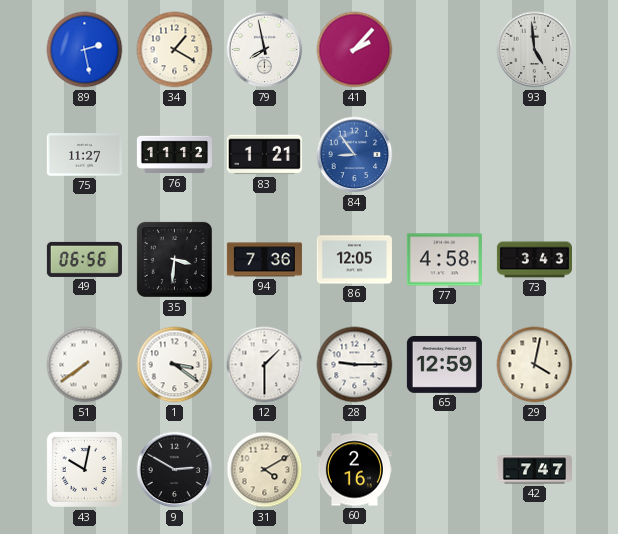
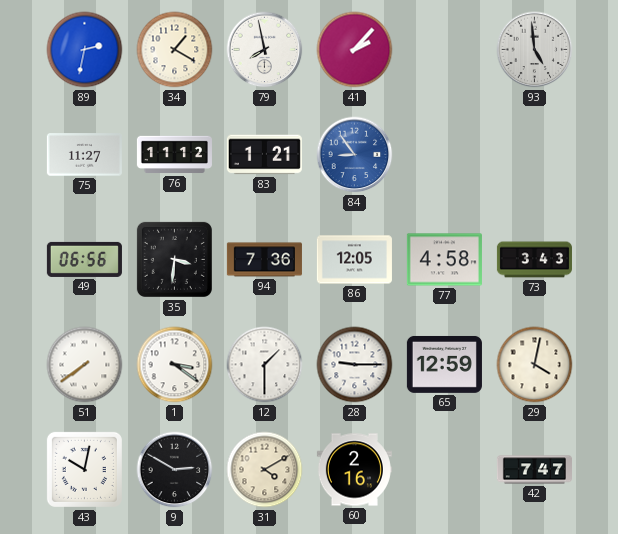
89: 2:28 -> 2:32 (85, 50)
